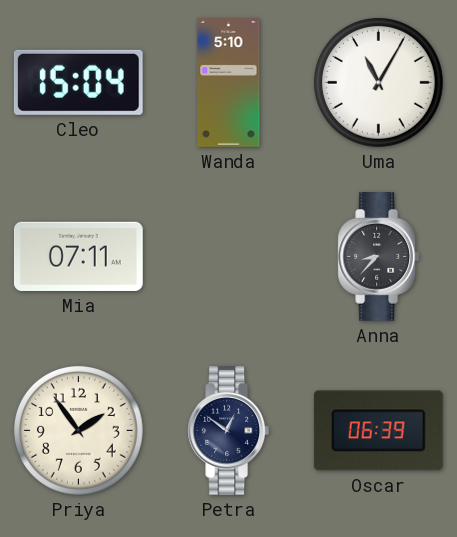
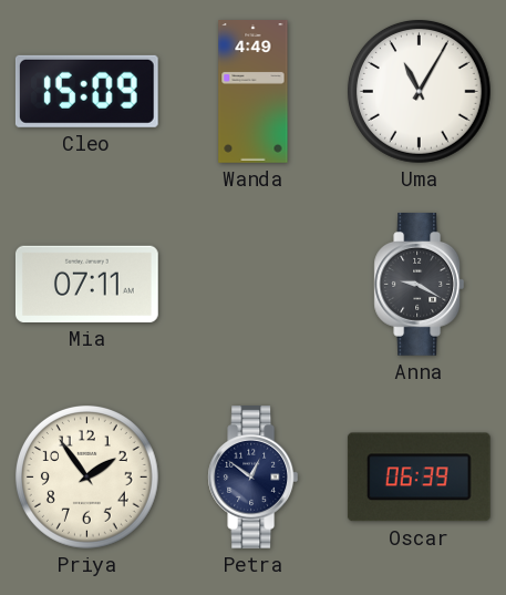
Cleo: 15:04 -> 15:09 (86, 91)
Wanda: 5:10 -> 4:49 (254, 92)
Anna: 8:37 -> 9:20 (420, 285)
